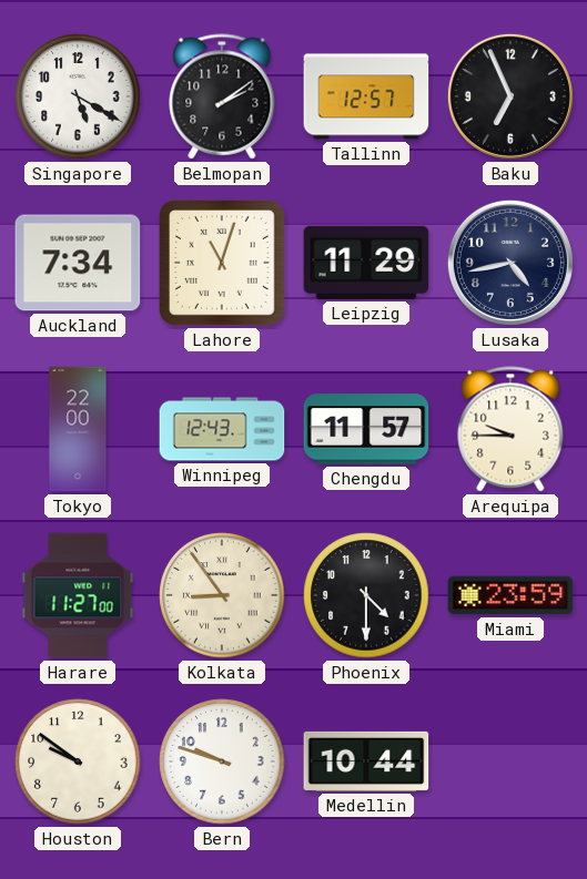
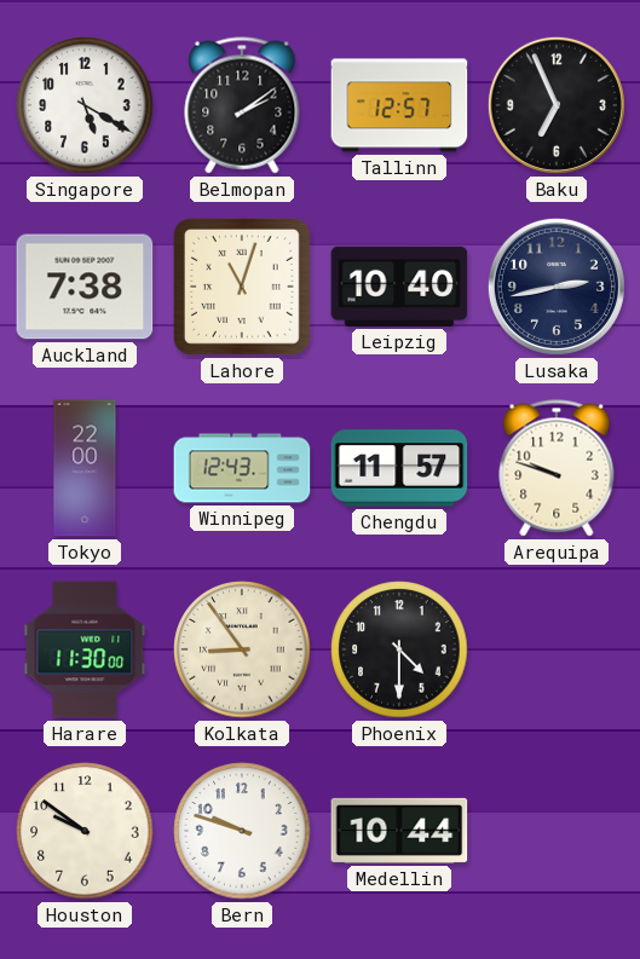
Auckland: 7:34 -> 7:38 (85, 287)
Leipzig: 11:29 -> 10:40 (399, 287)
Lusaka: 4:43 -> 2:43 (557, 287)
Arequipa: 9:45 -> 9:48 (557, 468)
Harare: 11:27 -> 11:30 (85, 649)
Miami: 23:59 -> none (510, 595)
